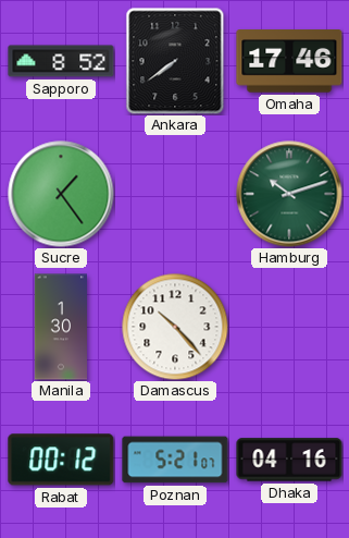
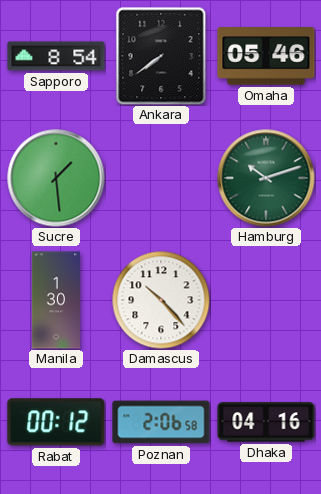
Sapporo: 8:52 -> 8:54 (56, 56)
Omaha: 17:46 -> 05:46 (266, 56)
Sucre: 1:24 -> 1:29 (56, 178)
Poznan: 5:21 -> 2:06 (161, 422)
